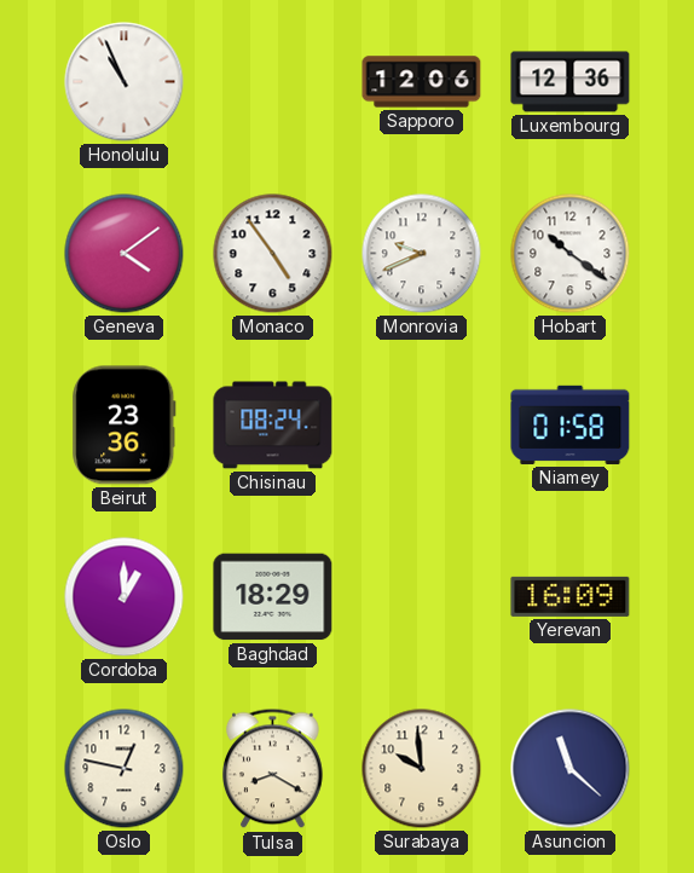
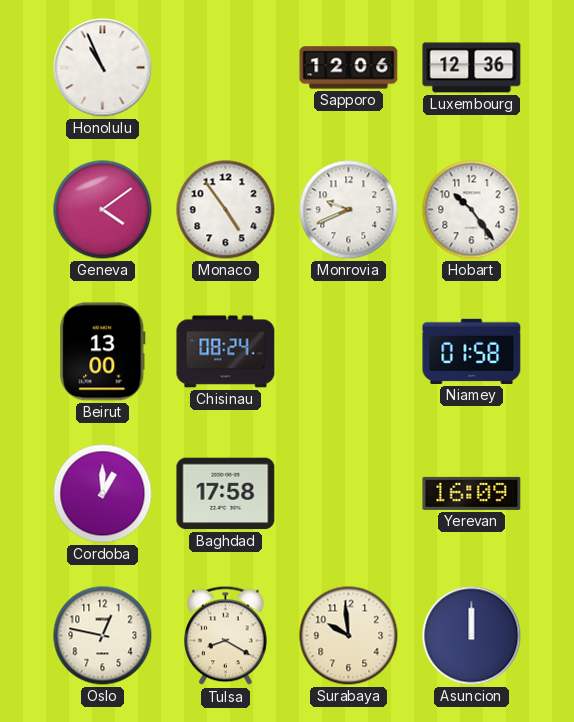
Hobart: 10:21 -> 10:24 (472, 210)
Beirut: 23:36 -> 13:00 (103, 352)
Baghdad: 18:29 -> 17:58 (226, 494)
Asuncion: 11:22 -> 12:00 (472, 636)
